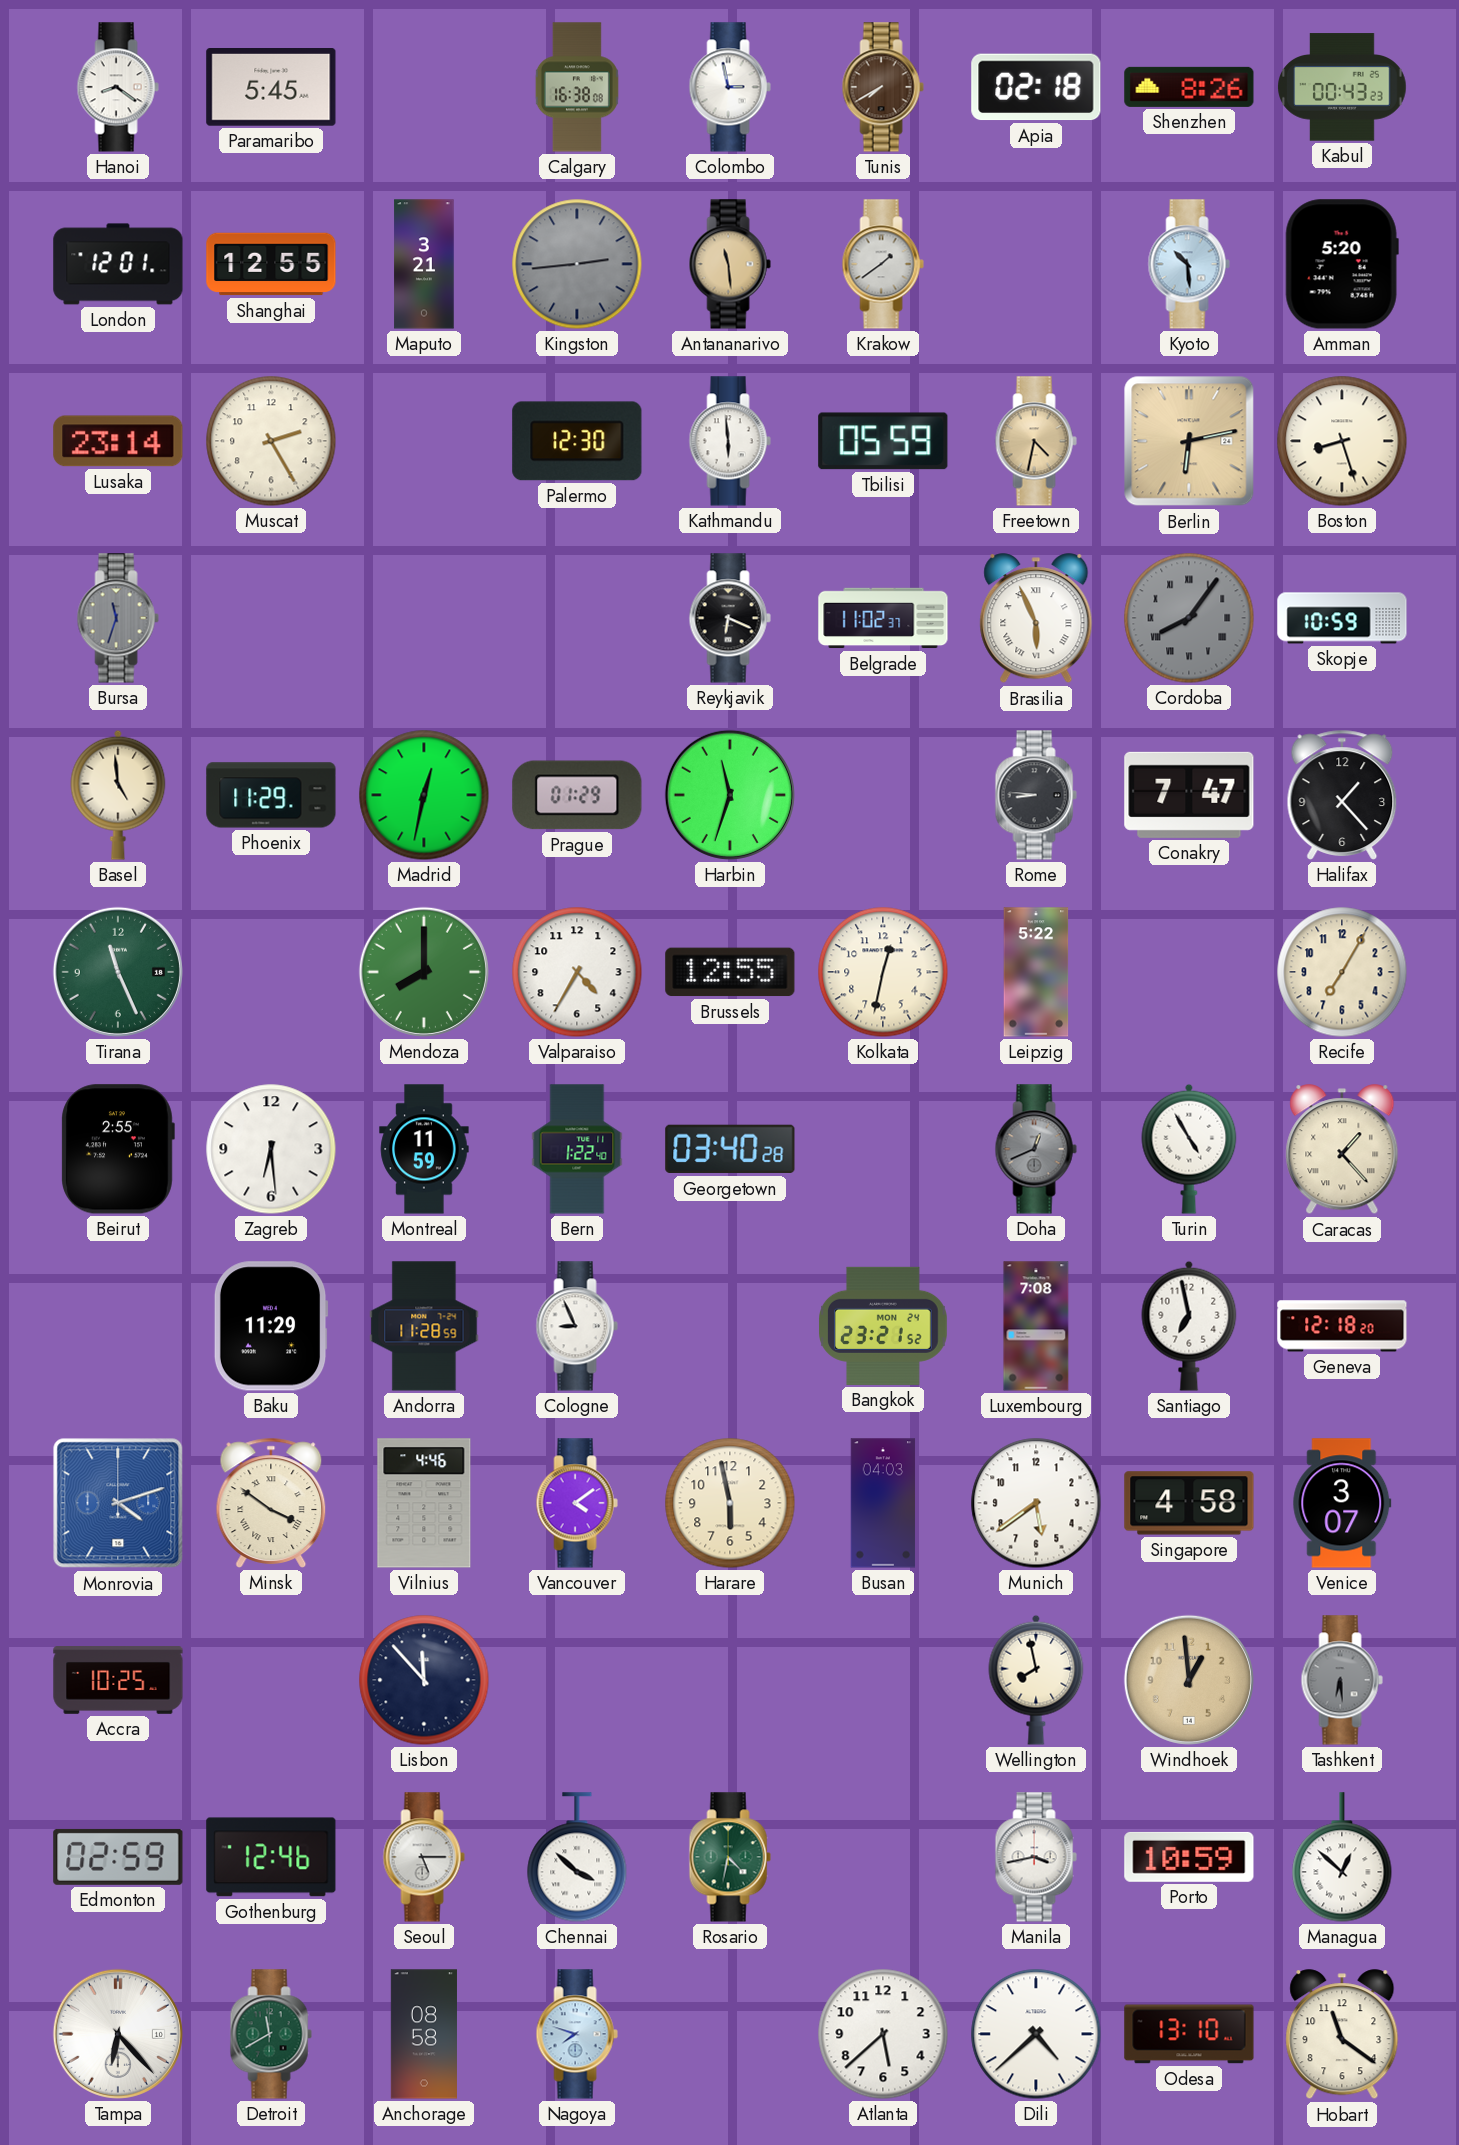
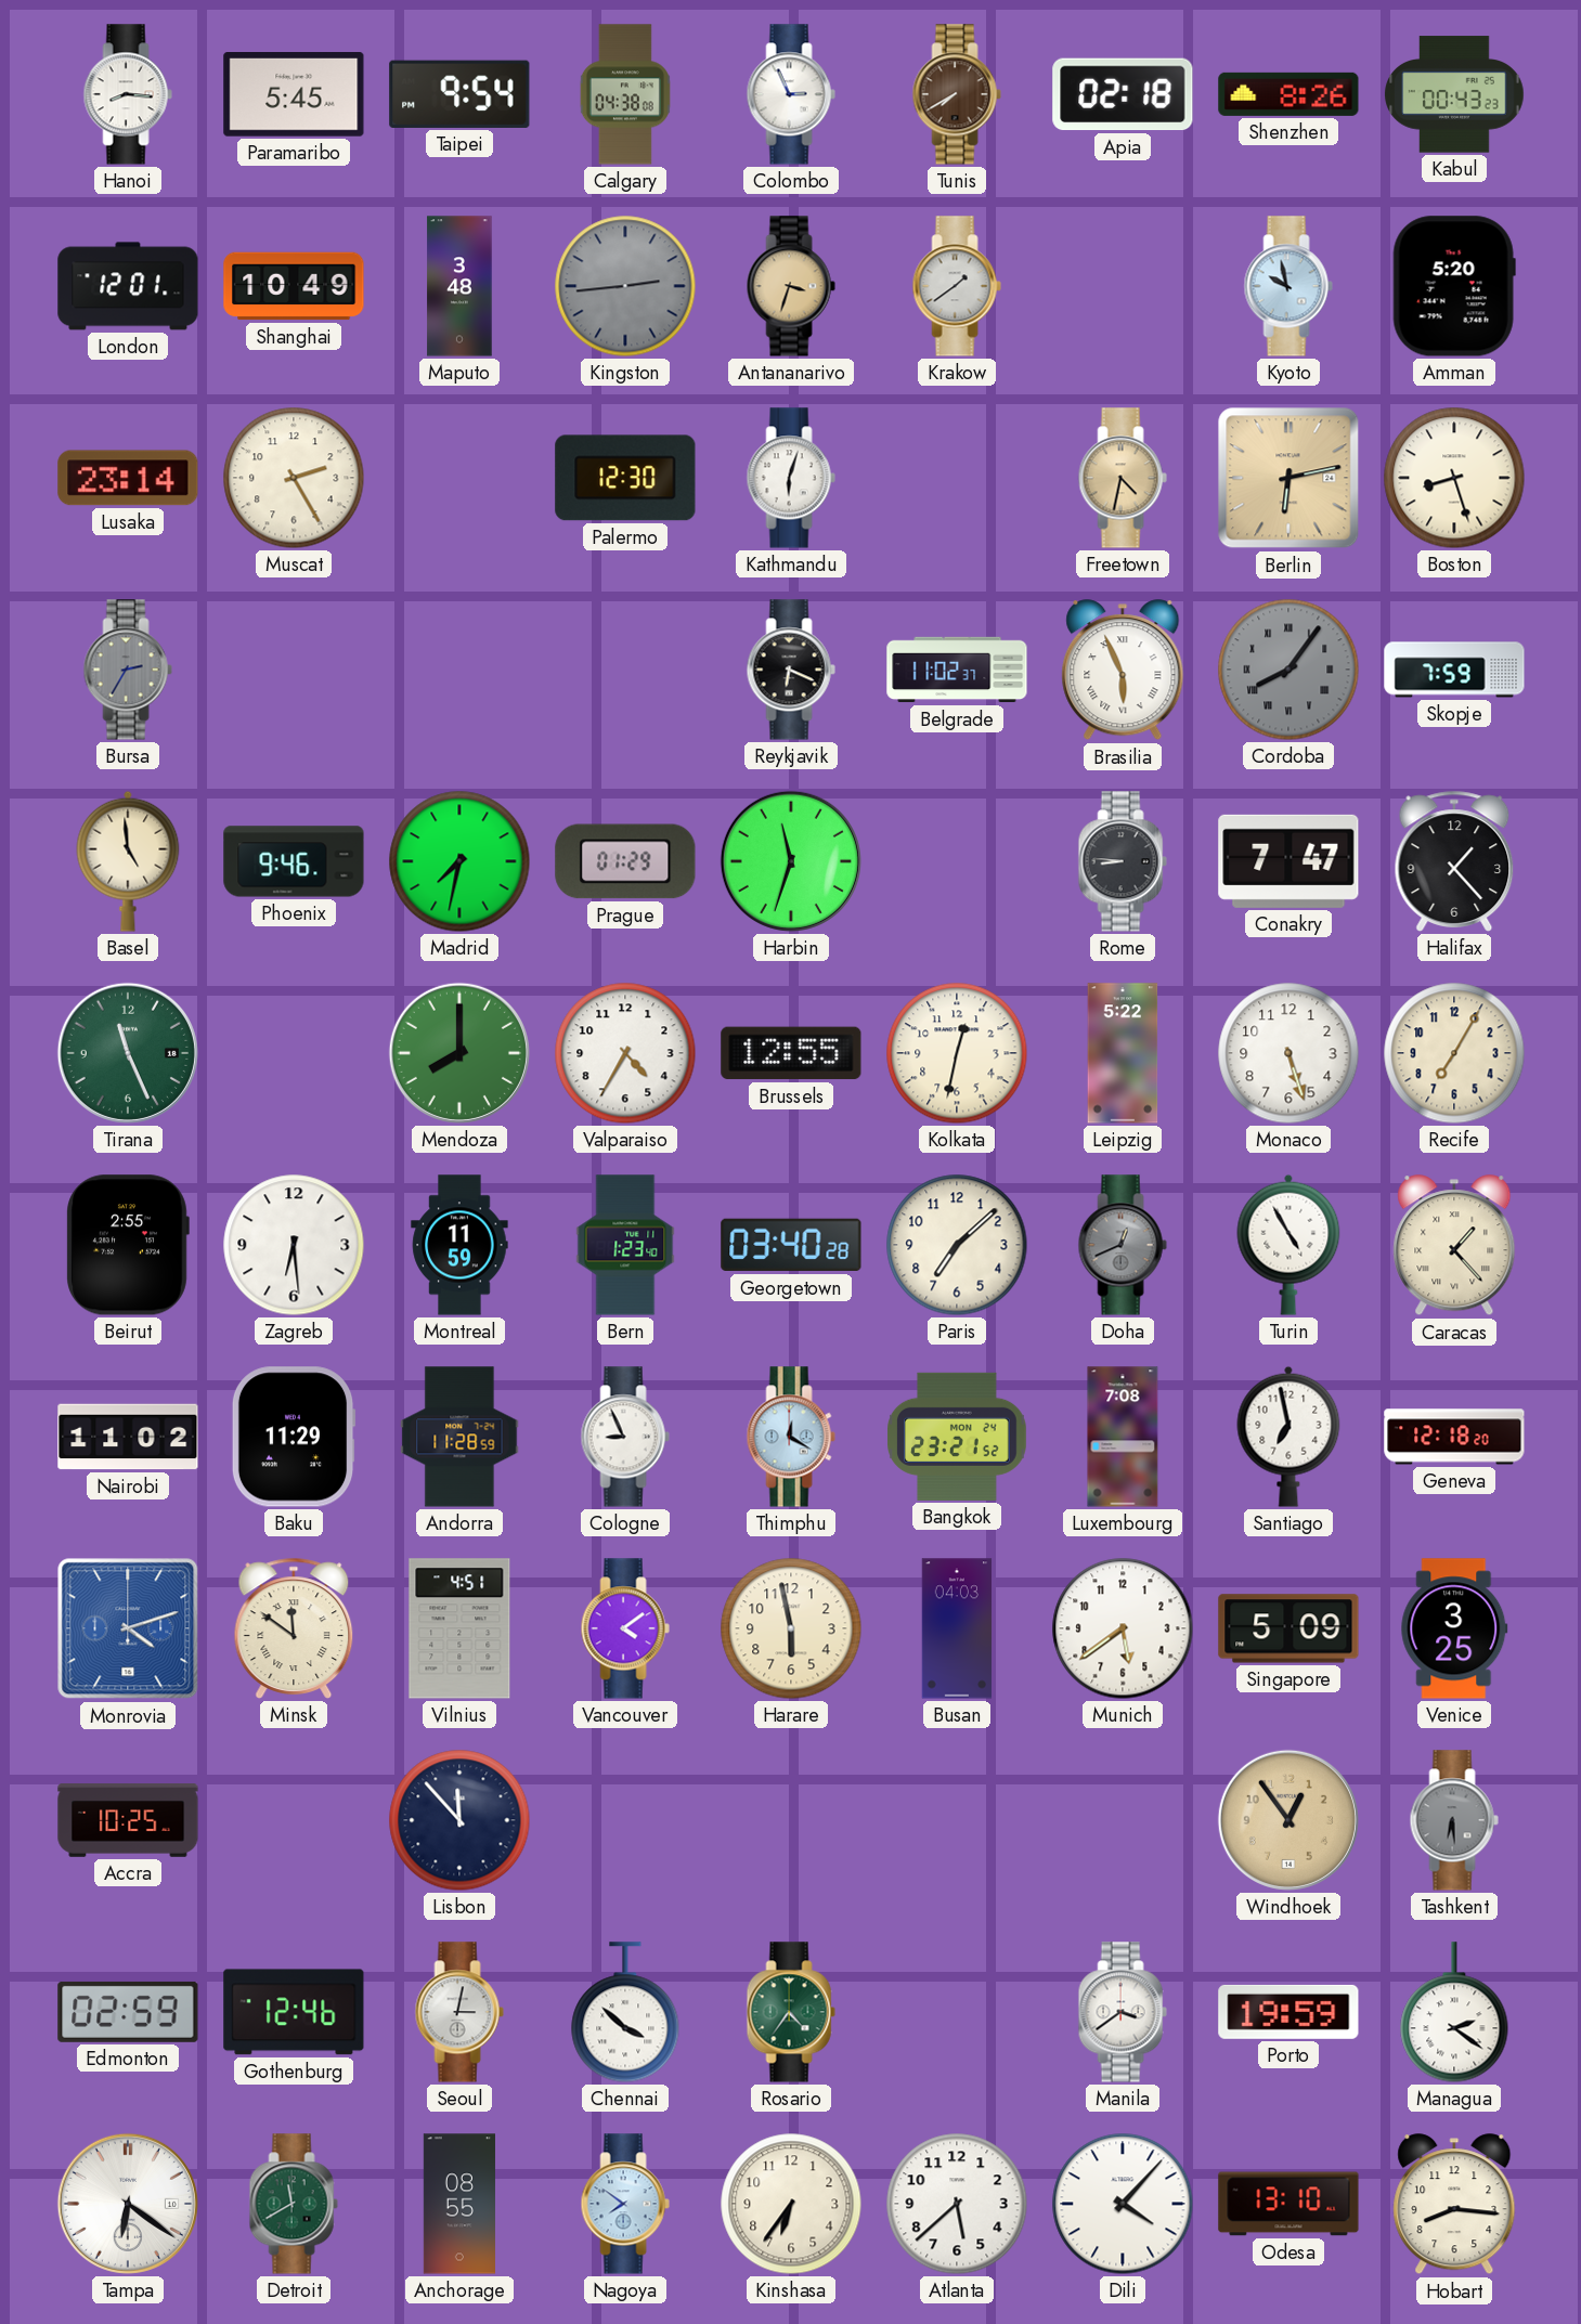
Hanoi: 8:21 -> 8:16 (128, 94)
Taipei: none -> 9:54 (459, 94)
Calgary: 16:38 -> 04:38 (625, 94)
Colombo: 2:58 -> 2:56 (791, 94)
Shanghai: 12:55 -> 10:49 (294, 286)
Maputo: 3:21 -> 3:48 (459, 286)
Antananarivo: 11:29 -> 3:33 (791, 286)
Kyoto: 10:29 -> 9:58 (1288, 286)
Kathmandu: 5:59 -> 6:03 (791, 478)
Tbilisi: 05:59 -> none (883, 441)
Bursa: 11:33 -> 2:35 (128, 670)
Skopje: 10:59 -> 7:59 (1454, 670)
Phoenix: 11:29 -> 9:46 (294, 861)
Madrid: 12:32 -> 7:32 (459, 861)
Monaco: none -> 5:27 (1288, 1053)
Bern: 1:22 -> 1:23 (625, 1245)
Paris: none -> 7:08 (957, 1245)
Nairobi: none -> 11:02 (128, 1437)
Thimphu: none -> 12:20 (791, 1437)
Minsk: 3:51 -> 11:51 (294, 1628)
Vilnius: 4:46 -> 4:51 (459, 1628)
Singapore: 4:58 -> 5:09 (1288, 1628)
Venice: 3:07 -> 3:25 (1454, 1628)
Wellington: 7:58 -> none (1036, 1680)
Windhoek: 12:59 -> 12:54 (1288, 1820)
Seoul: 5:15 -> 3:02 (459, 2012)
Rosario: 4:32 -> 4:36 (791, 2012)
Manila: 3:43 -> 3:39 (1123, 2012)
Porto: 10:59 -> 19:59 (1288, 2012)
Managua: 12:52 -> 2:21 (1454, 2012)
Tampa: 6:23 -> 6:21 (128, 2204)
Anchorage: 08:58 -> 08:55 (459, 2204)
Nagoya: 7:48 -> 7:51 (625, 2204)
Kinshasa: none -> 6:36 (791, 2204)
Dili: 4:38 -> 4:07 (1123, 2204)
Hobart: 11:21 -> 8:16 (1454, 2205)
